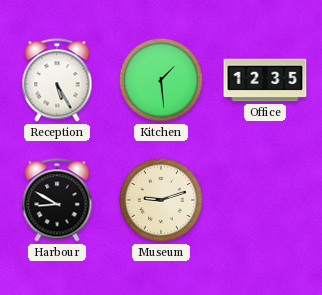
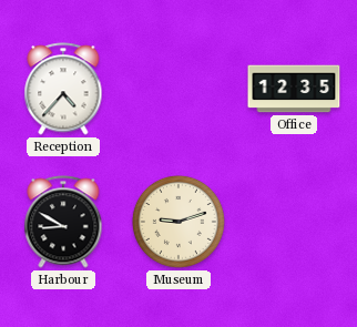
Reception: 5:25 -> 4:37 (63, 89)
Kitchen: 1:29 -> none (161, 80)
